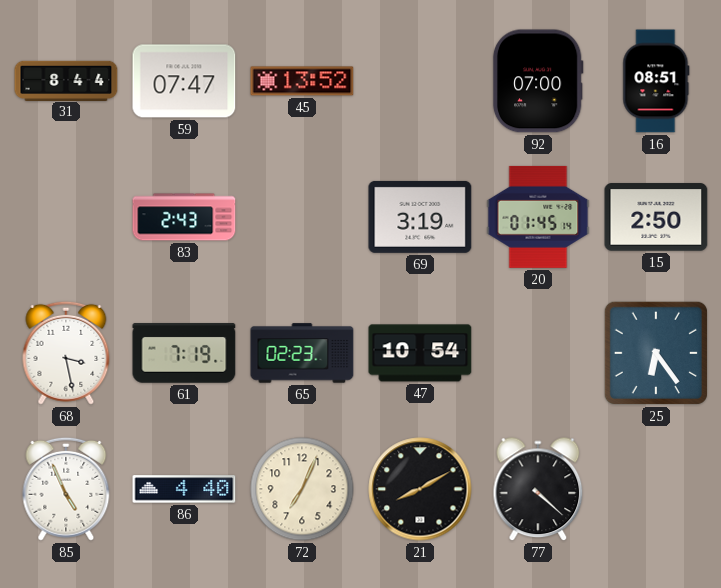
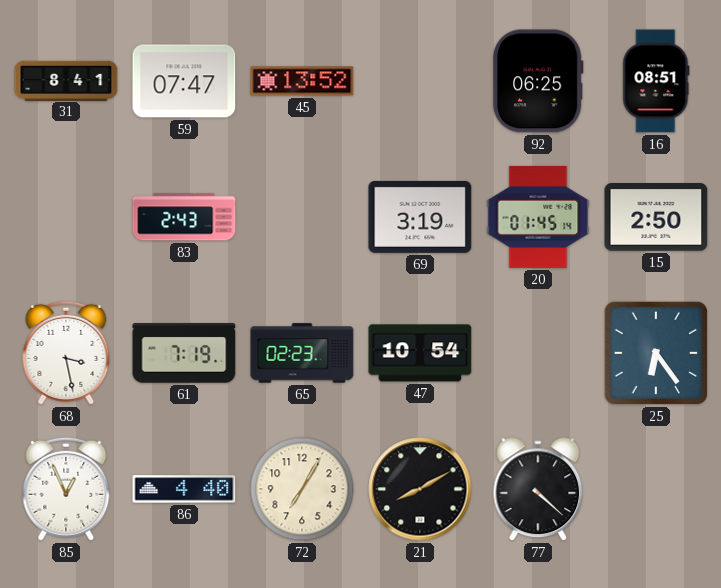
31: 8:44 -> 8:41 (66, 80)
92: 07:00 -> 06:25 (538, 81)
85: 4:56 -> 12:56 (66, 489)
72: 7:04 -> 7:05 (302, 489)
